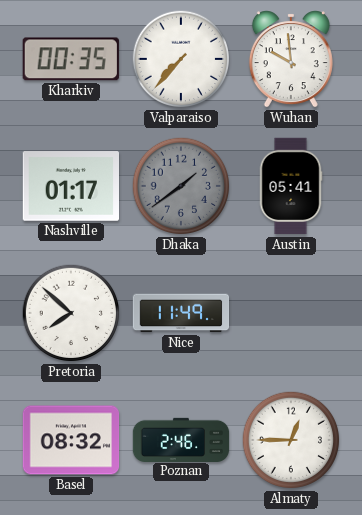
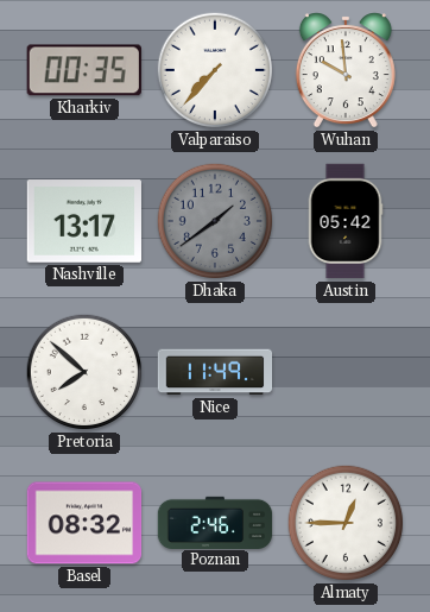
Nashville: 01:17 -> 13:17 (83, 221)
Austin: 05:41 -> 05:42 (346, 221)
